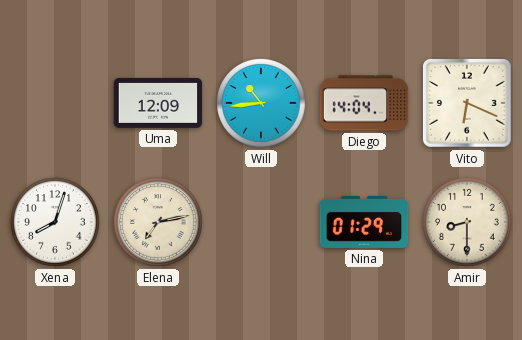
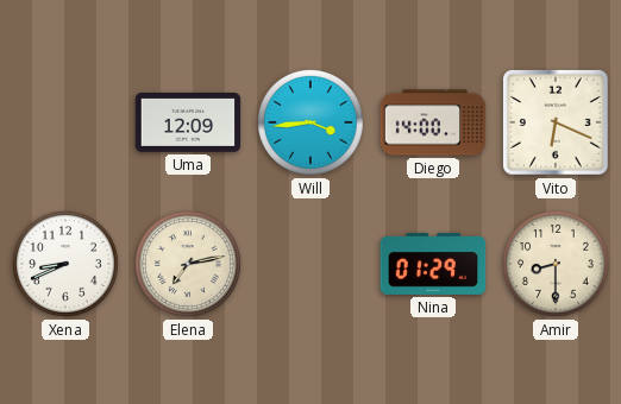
Will: 10:44 -> 3:44 (312, 124)
Diego: 14:04 -> 14:00 (433, 122)
Xena: 8:03 -> 8:41 (67, 265)
